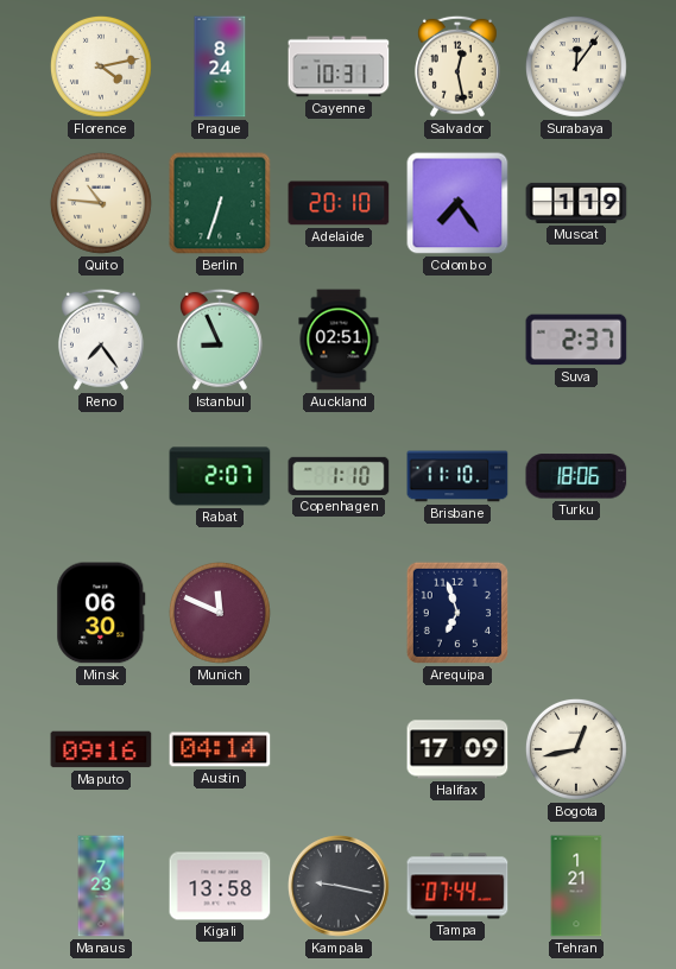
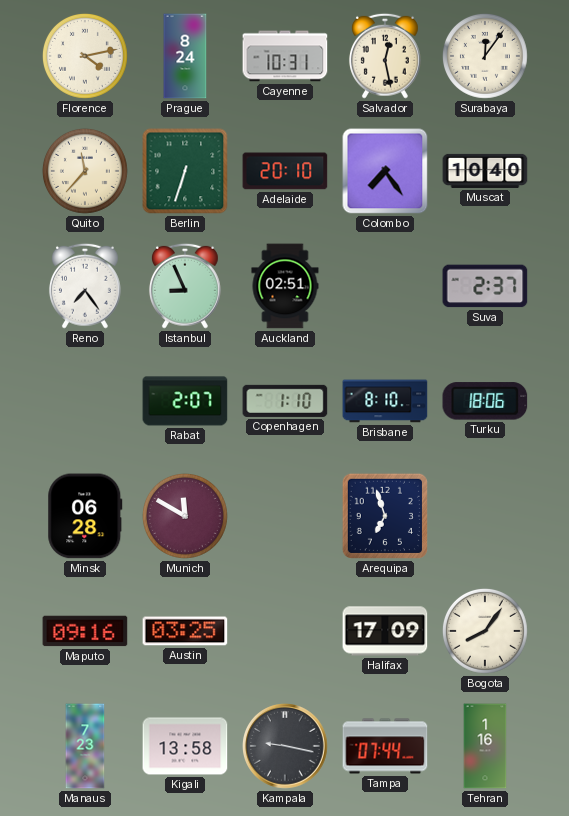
Quito: 10:46 -> 11:37 (85, 171)
Muscat: 1:19 -> 10:40 (485, 171)
Brisbane: 11:10 -> 8:10 (385, 401)
Minsk: 06:30 -> 06:28 (85, 516)
Munich: 11:49 -> 11:50 (185, 516)
Austin: 04:14 -> 03:25 (185, 631)
Bogota: 12:43 -> 8:06 (485, 631)
Tehran: 1:21 -> 1:16 (485, 746)
